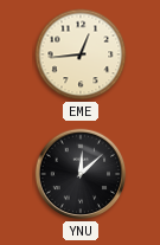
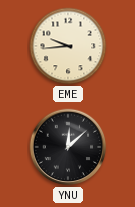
EME: 12:44 -> 9:44 (68, 46)
